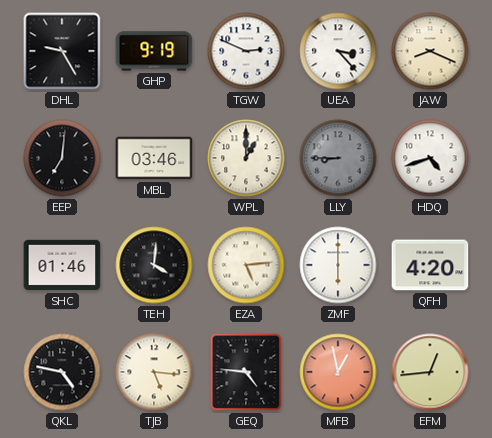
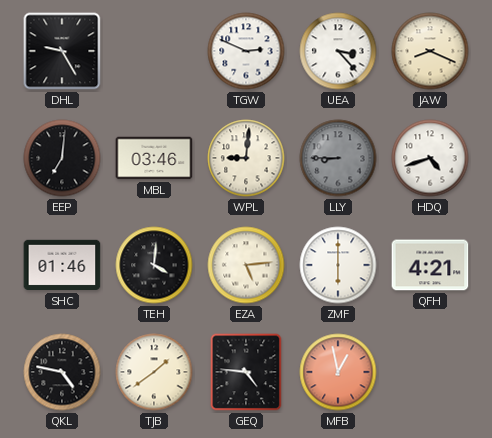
GHP: 9:19 -> none (154, 51)
WPL: 1:00 -> 9:01 (246, 158)
QFH: 4:20 -> 4:21 (430, 265)
TJB: 5:16 -> 1:39 (154, 372)
EFM: 12:44 -> none (430, 372)
